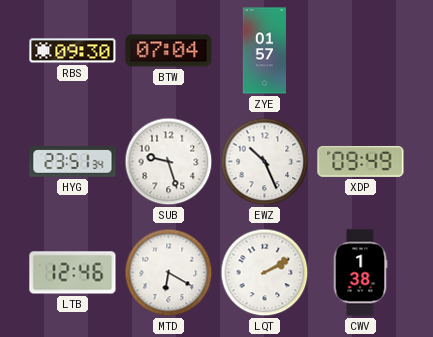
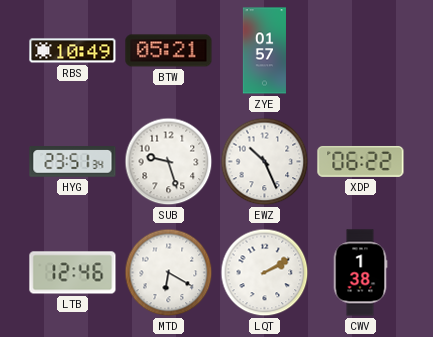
RBS: 09:30 -> 10:49 (73, 51)
BTW: 07:04 -> 05:21 (169, 51)
XDP: 09:49 -> 06:22 (361, 161)
